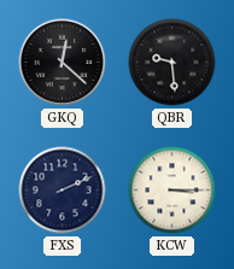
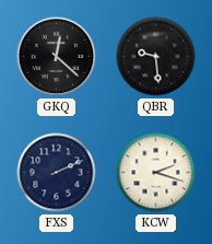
KCW: 3:15 -> 2:18 (156, 173)
